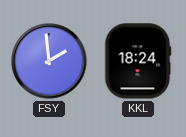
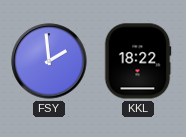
KKL: 18:24 -> 18:22 (138, 61)
